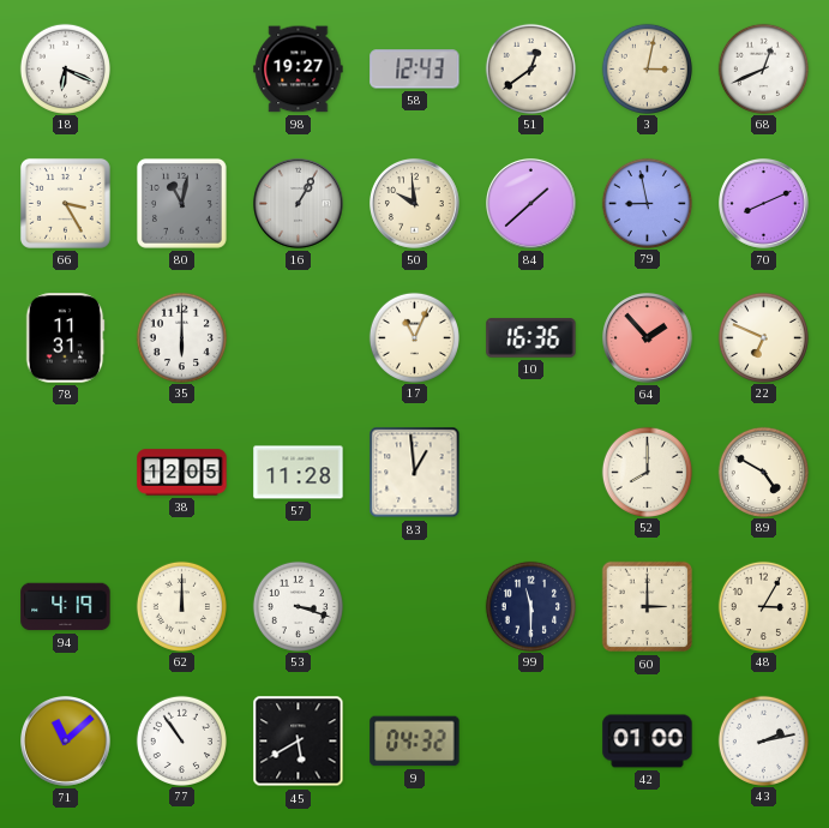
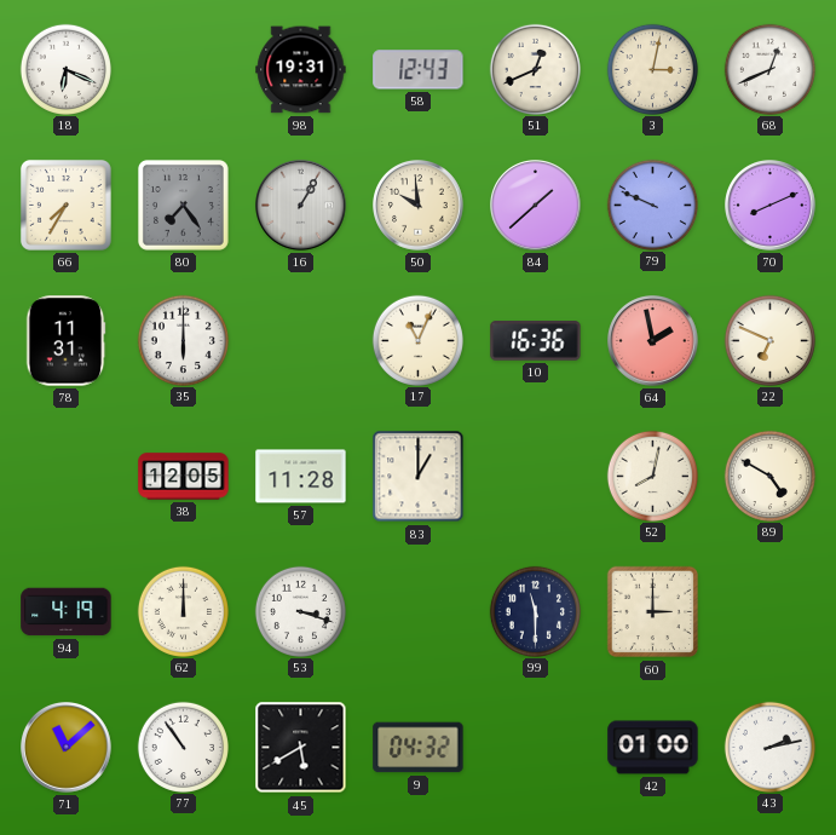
98: 19:27 -> 19:31 (301, 70)
51: 12:39 -> 12:41 (535, 69)
66: 3:25 -> 7:35 (65, 205)
80: 11:02 -> 7:24 (183, 205)
79: 8:58 -> 9:49 (652, 205)
64: 1:53 -> 1:58 (653, 341)
83: 12:59 -> 1:00 (419, 477)
52: 8:00 -> 8:02 (652, 476)
48: 3:05 -> none (763, 606)
